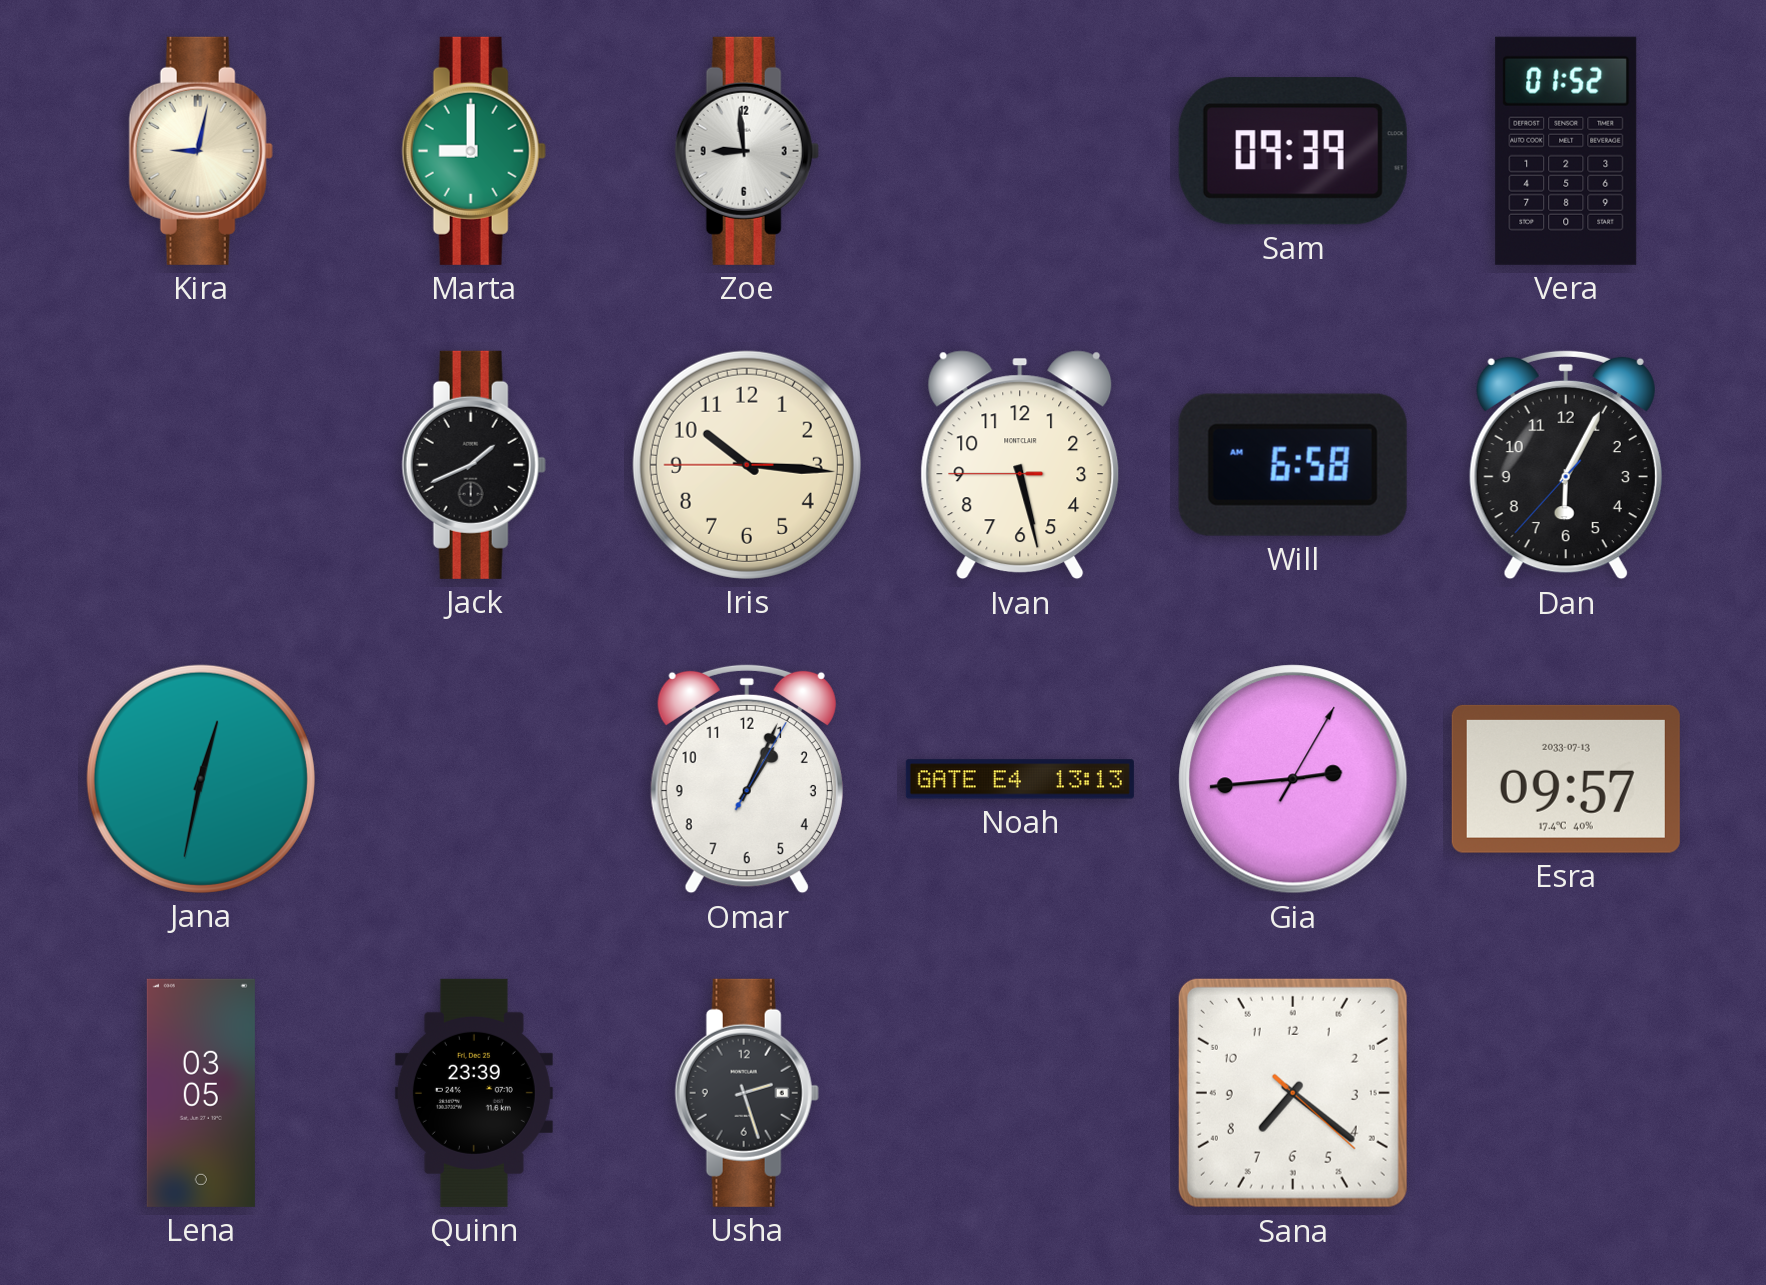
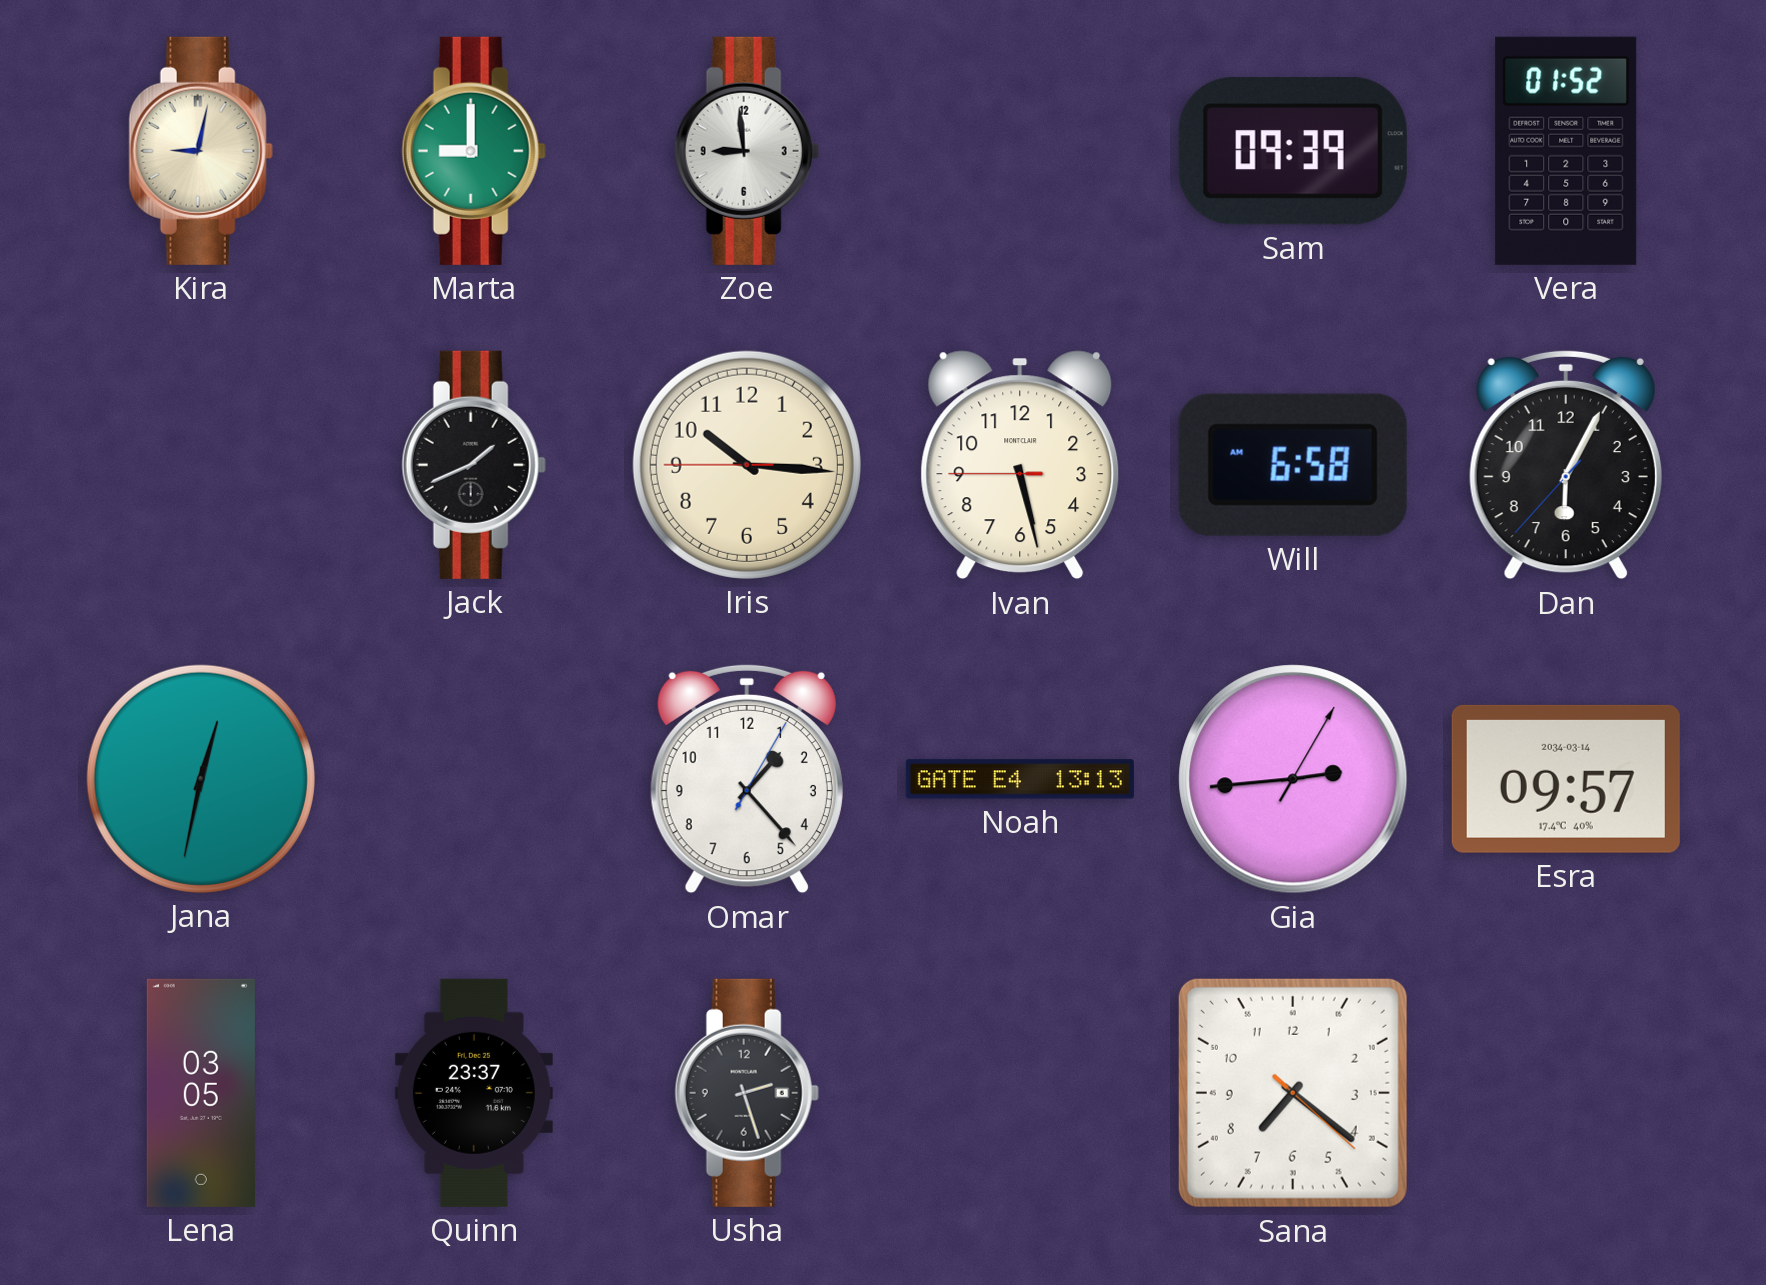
Omar: 1:04 -> 1:23 (747, 779)
Esra date: 2033-07-13 -> 2034-03-14 (1566, 779)
Quinn: 23:39 -> 23:37 (474, 1093)
